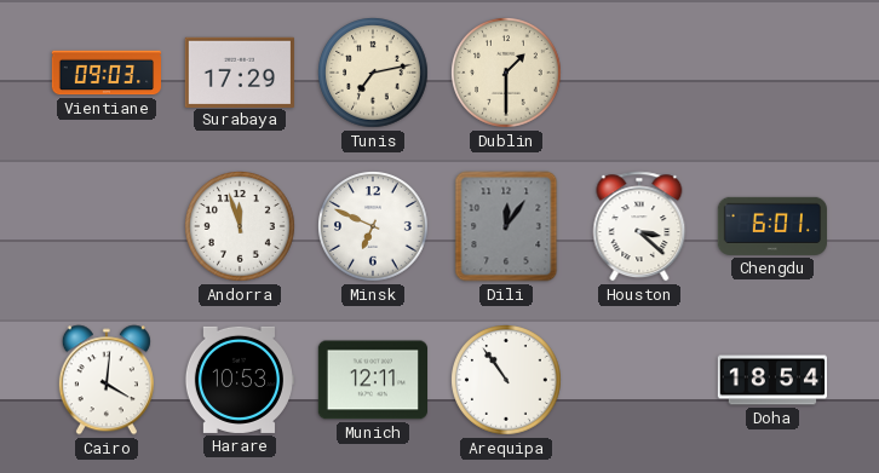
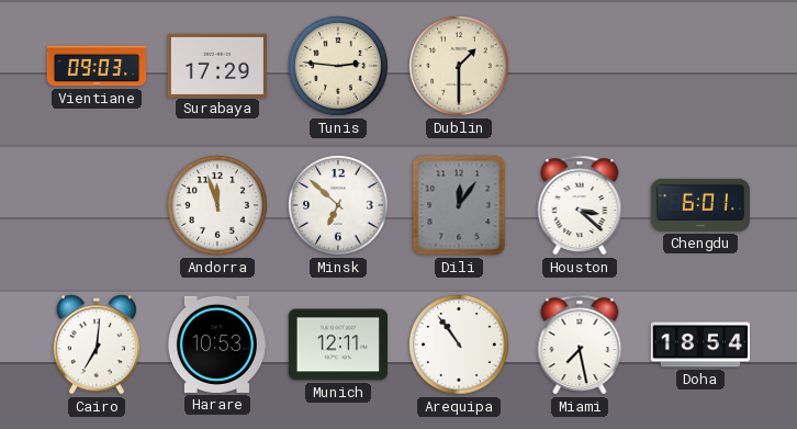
Tunis: 7:13 -> 2:46 (339, 67)
Minsk: 6:49 -> 6:52 (339, 206)
Cairo: 4:01 -> 7:01 (97, 345)
Miami: none -> 7:28 (580, 345)
